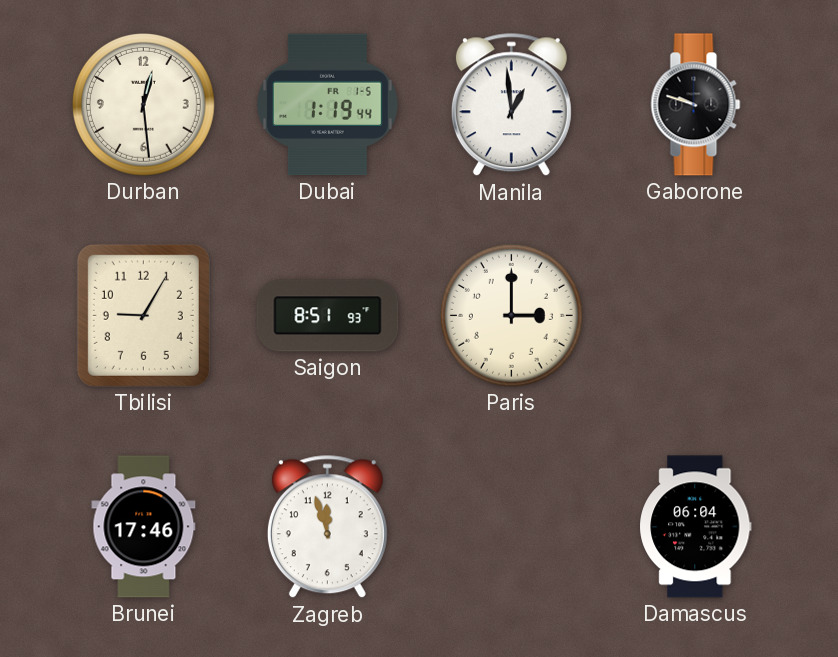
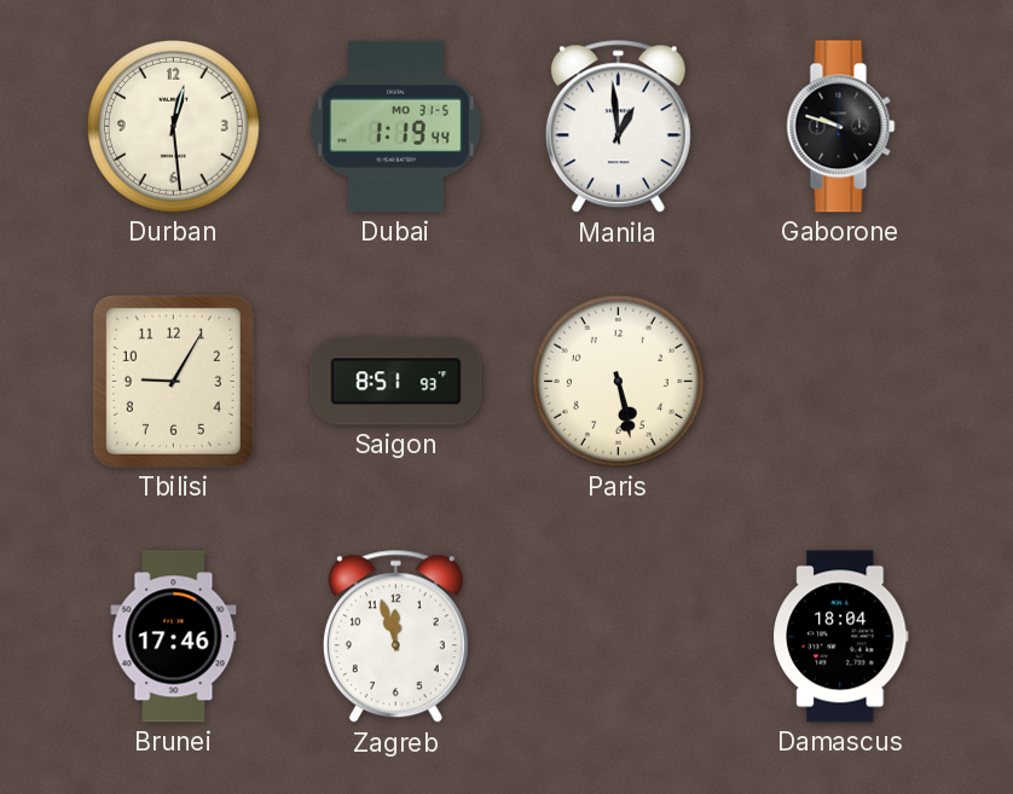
Dubai date: FR 1-5 -> MO 31-5 (395, 127)
Paris: 3:00 -> 5:28 (618, 381)
Damascus: 06:04 -> 18:04 (841, 637)
